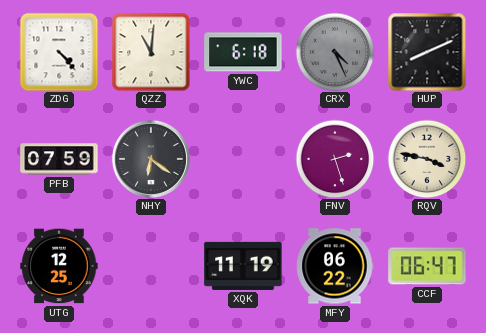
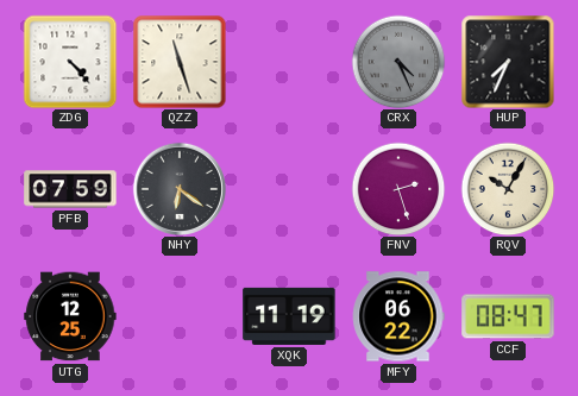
QZZ: 11:01 -> 11:27 (180, 62)
YWC: 6:18 -> none (243, 52)
HUP: 8:11 -> 7:34 (508, 62)
RQV: 3:47 -> 10:05 (508, 189)
CCF: 06:47 -> 08:47 (508, 316)
